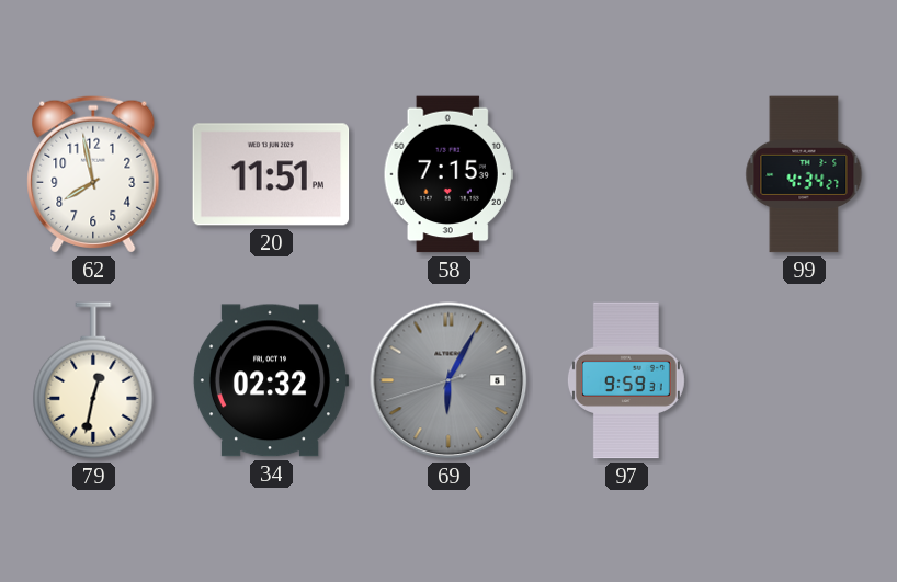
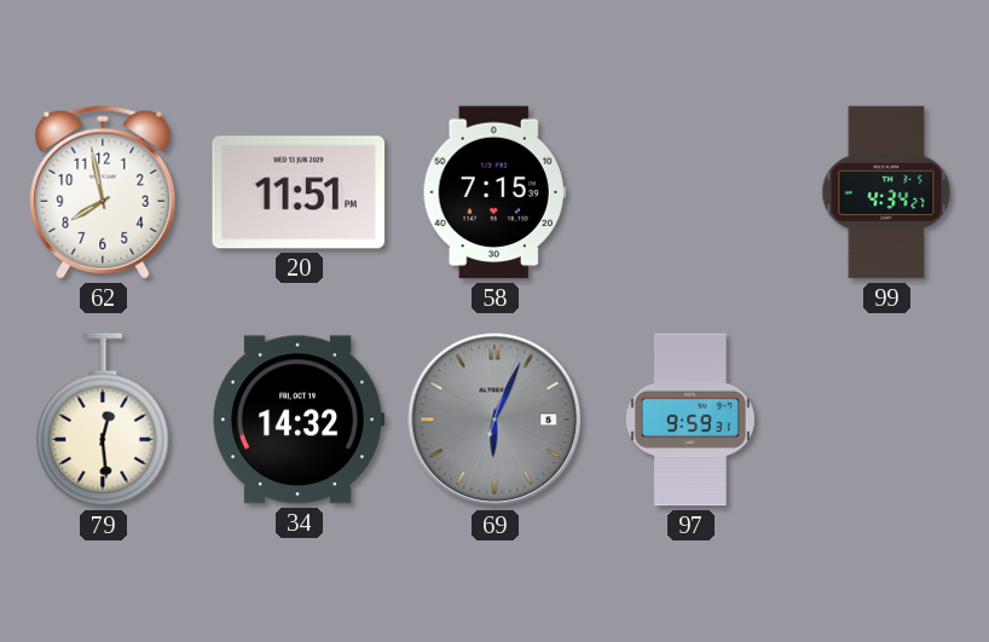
79: 12:32 -> 12:29 (103, 420)
34: 02:32 -> 14:32 (299, 420)
69: 6:04:42 -> 6:04:03 (494, 420)
